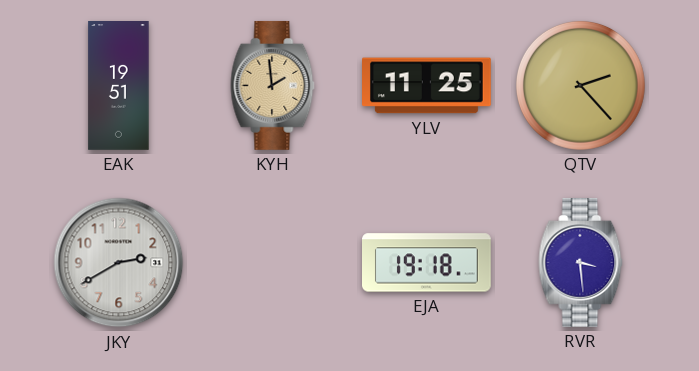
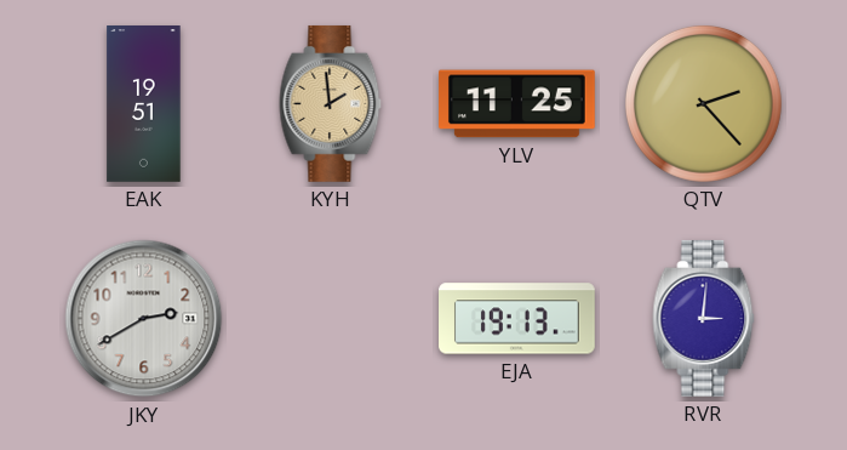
EJA: 19:18 -> 19:13 (517, 319)
RVR: 3:29 -> 3:01 (704, 318)
